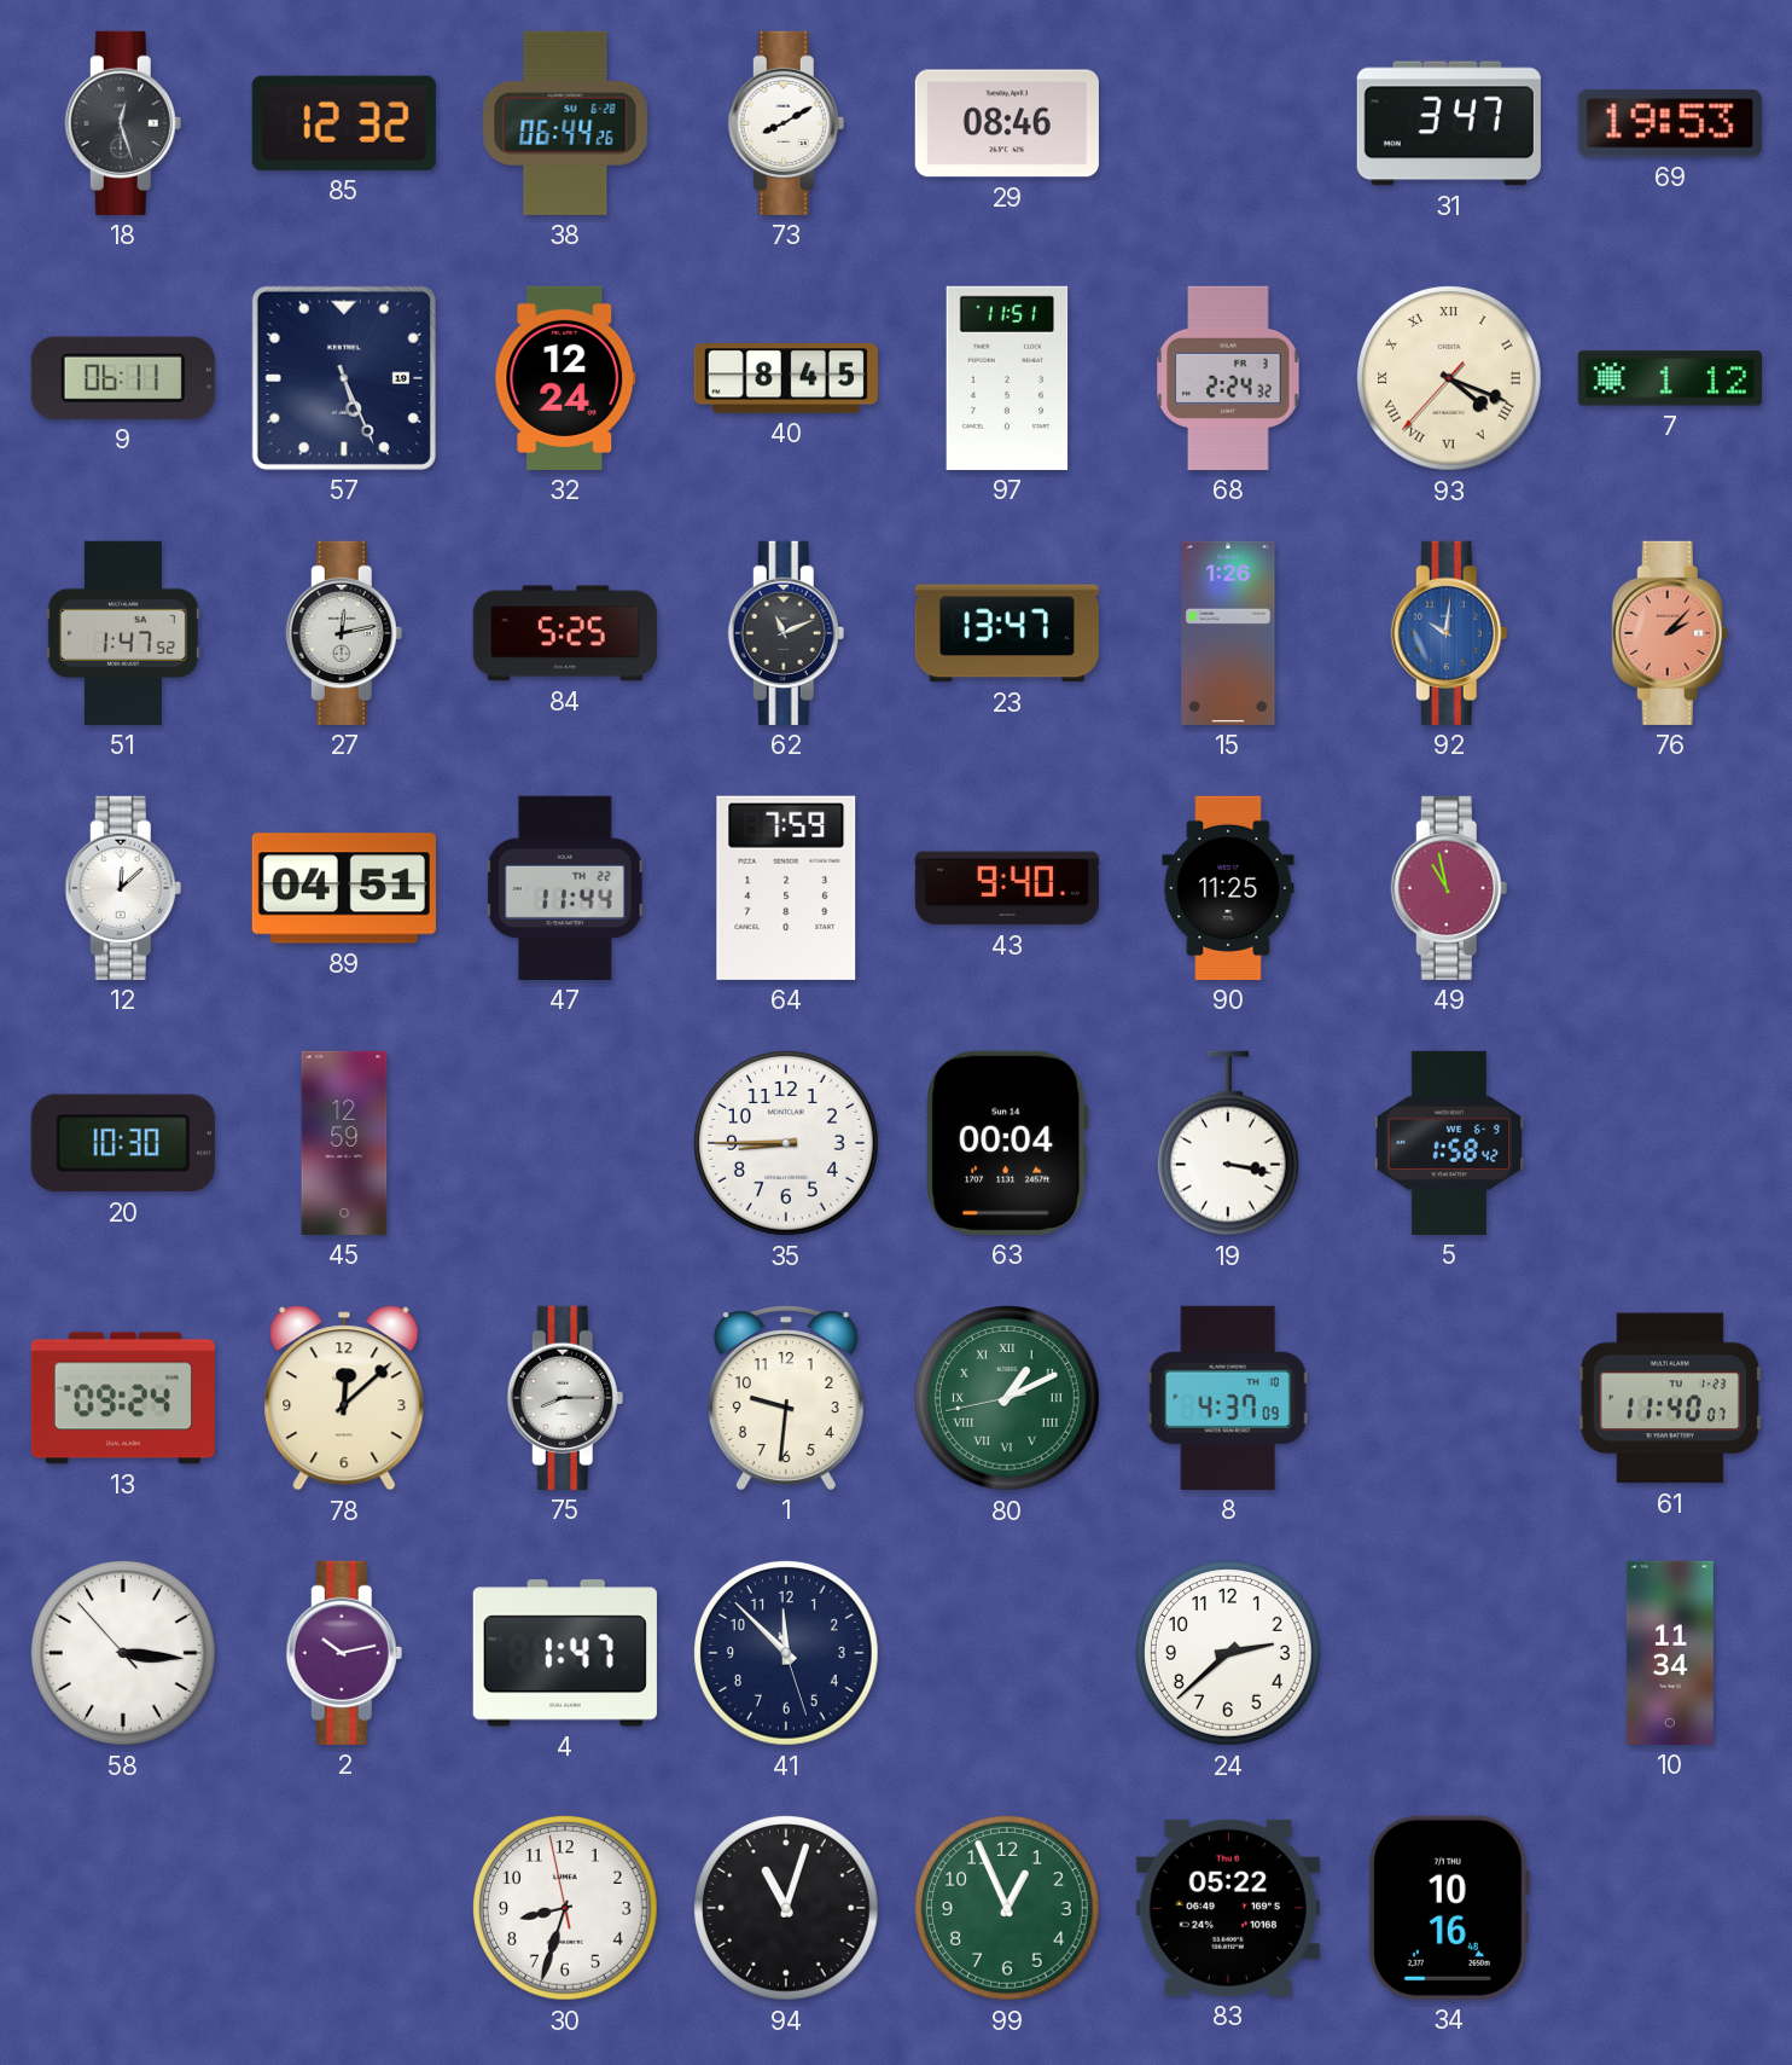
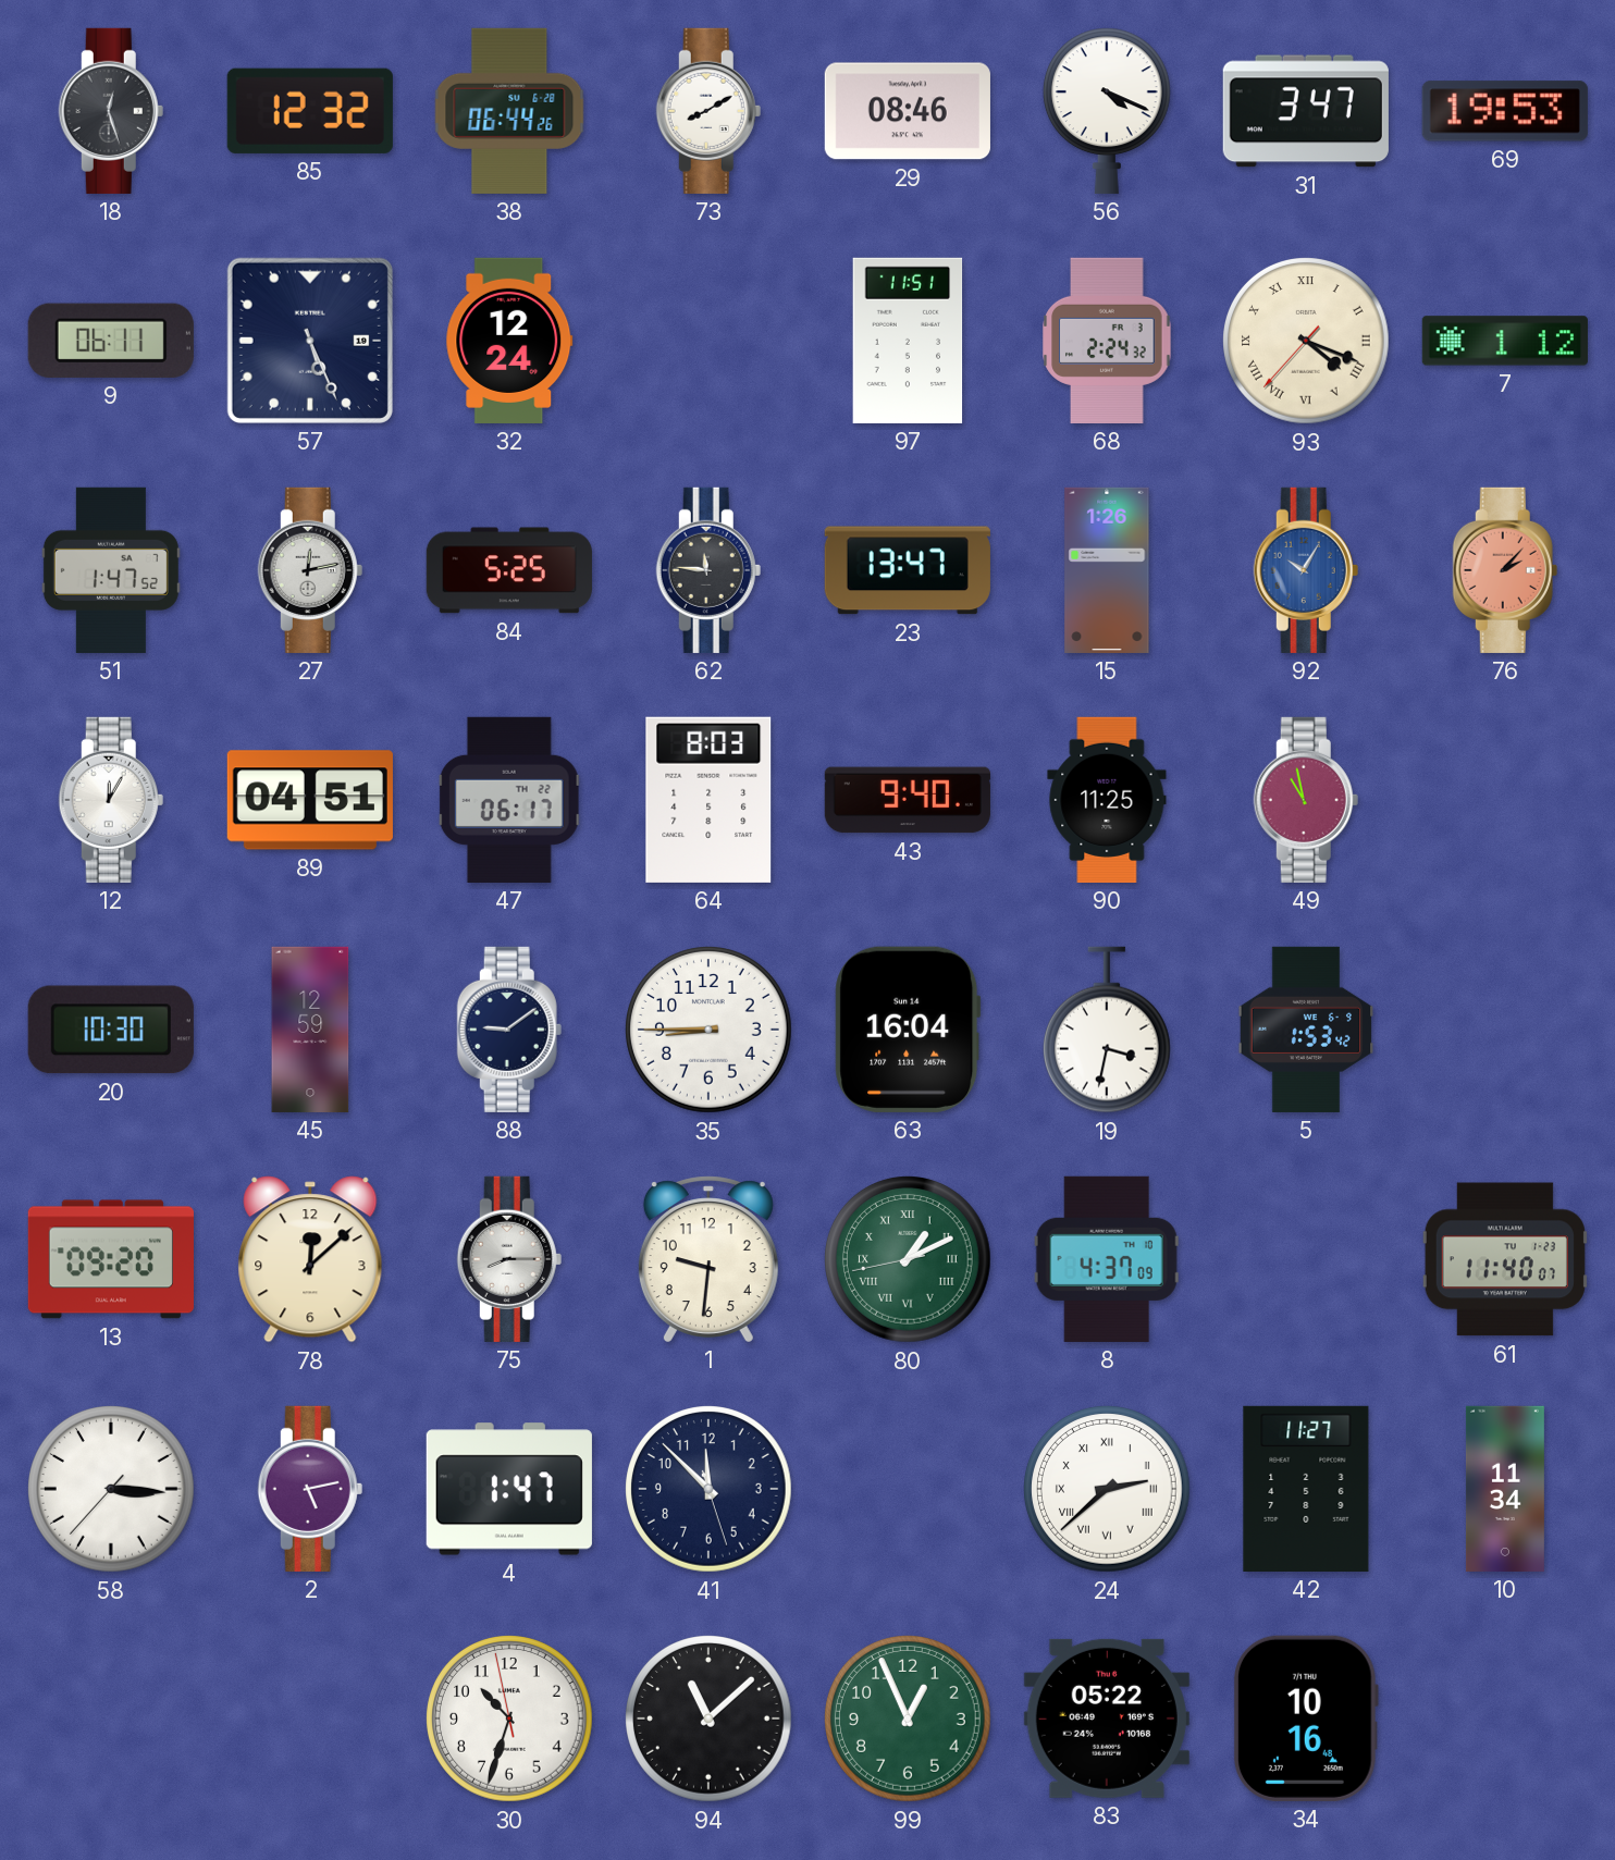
56: none -> 4:19 (1107, 111)
40: 8:45 -> none (786, 378)
62: 11:11 -> 11:46 (708, 570)
92: 10:01 -> 10:05 (1306, 570)
12: 12:08 -> 12:05 (111, 800)
47: 11:44 -> 06:17 (509, 800)
64: 7:59 -> 8:03 (708, 800)
88: none -> 9:09 (509, 1030)
63: 00:04 -> 16:04 (908, 1030)
19: 3:17 -> 3:32 (1107, 1030)
5: 1:58 -> 1:53 (1306, 1030)
13: 09:24 -> 09:20 (111, 1259)
58: 3:15:53 -> 3:15:37 (112, 1490)
2: 10:13 -> 5:13 (310, 1489)
24 numerals: Arabic -> Roman (1108, 1490)
42: none -> 11:27 (1306, 1489)
30: 8:32 -> 10:32 (510, 1720)
94: 11:03 -> 11:08 (710, 1720)
